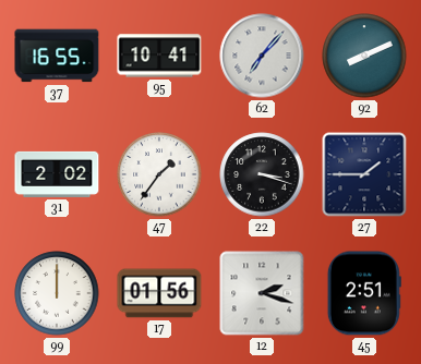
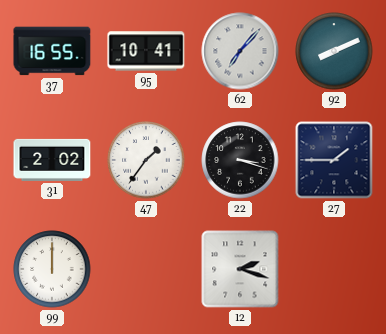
17: 01:56 -> none (159, 293)
45: 2:51 -> none (364, 293)
